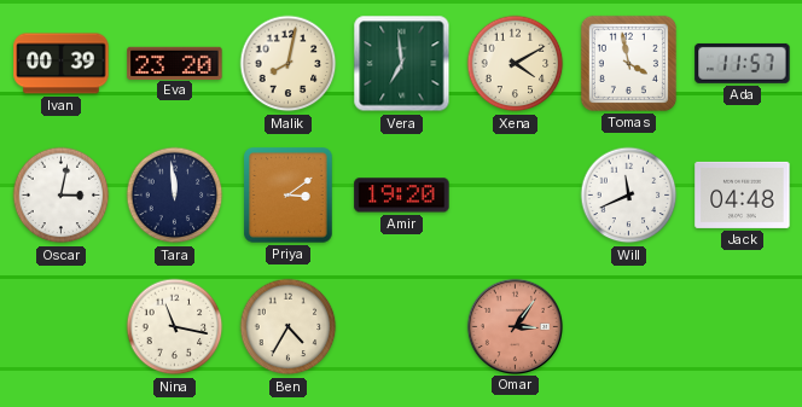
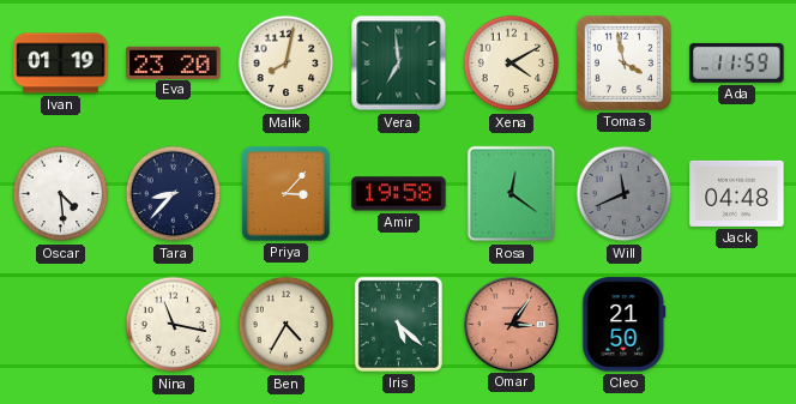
Ivan: 00:39 -> 01:19 (61, 64)
Ada: 11:57 -> 11:59 (737, 62)
Oscar: 3:02 -> 4:29 (61, 194)
Tara: 11:59 -> 8:37 (174, 194)
Priya: 3:09 -> 3:07 (287, 194)
Amir: 19:20 -> 19:58 (399, 194)
Rosa: none -> 12:21 (512, 194)
Will dial: white -> grey (625, 194)
Iris: none -> 5:22 (398, 324)
Cleo: none -> 21:50 (625, 325)
